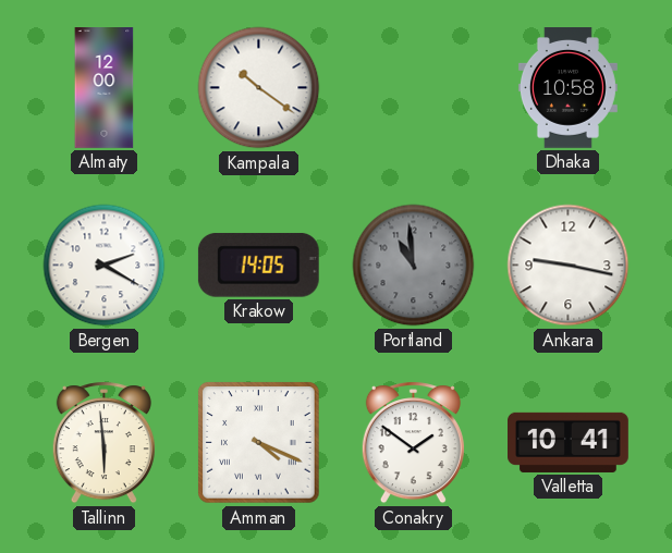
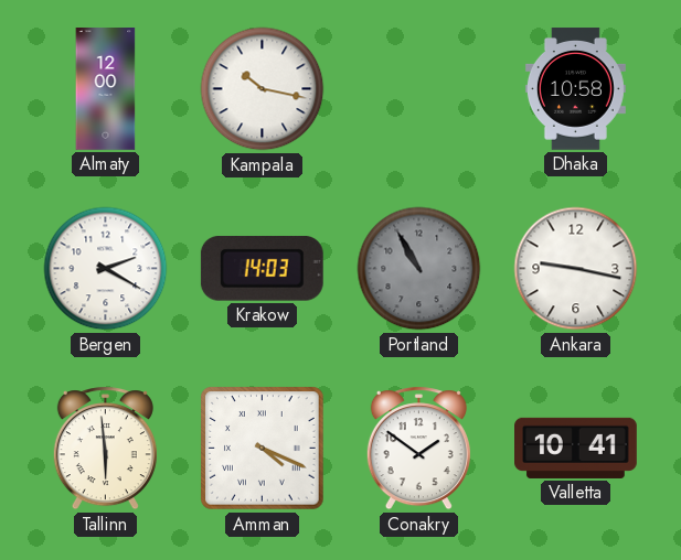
Kampala: 10:21 -> 10:17 (263, 89)
Krakow: 14:05 -> 14:03 (262, 269)
Portland: 10:59 -> 10:55 (419, 269)
